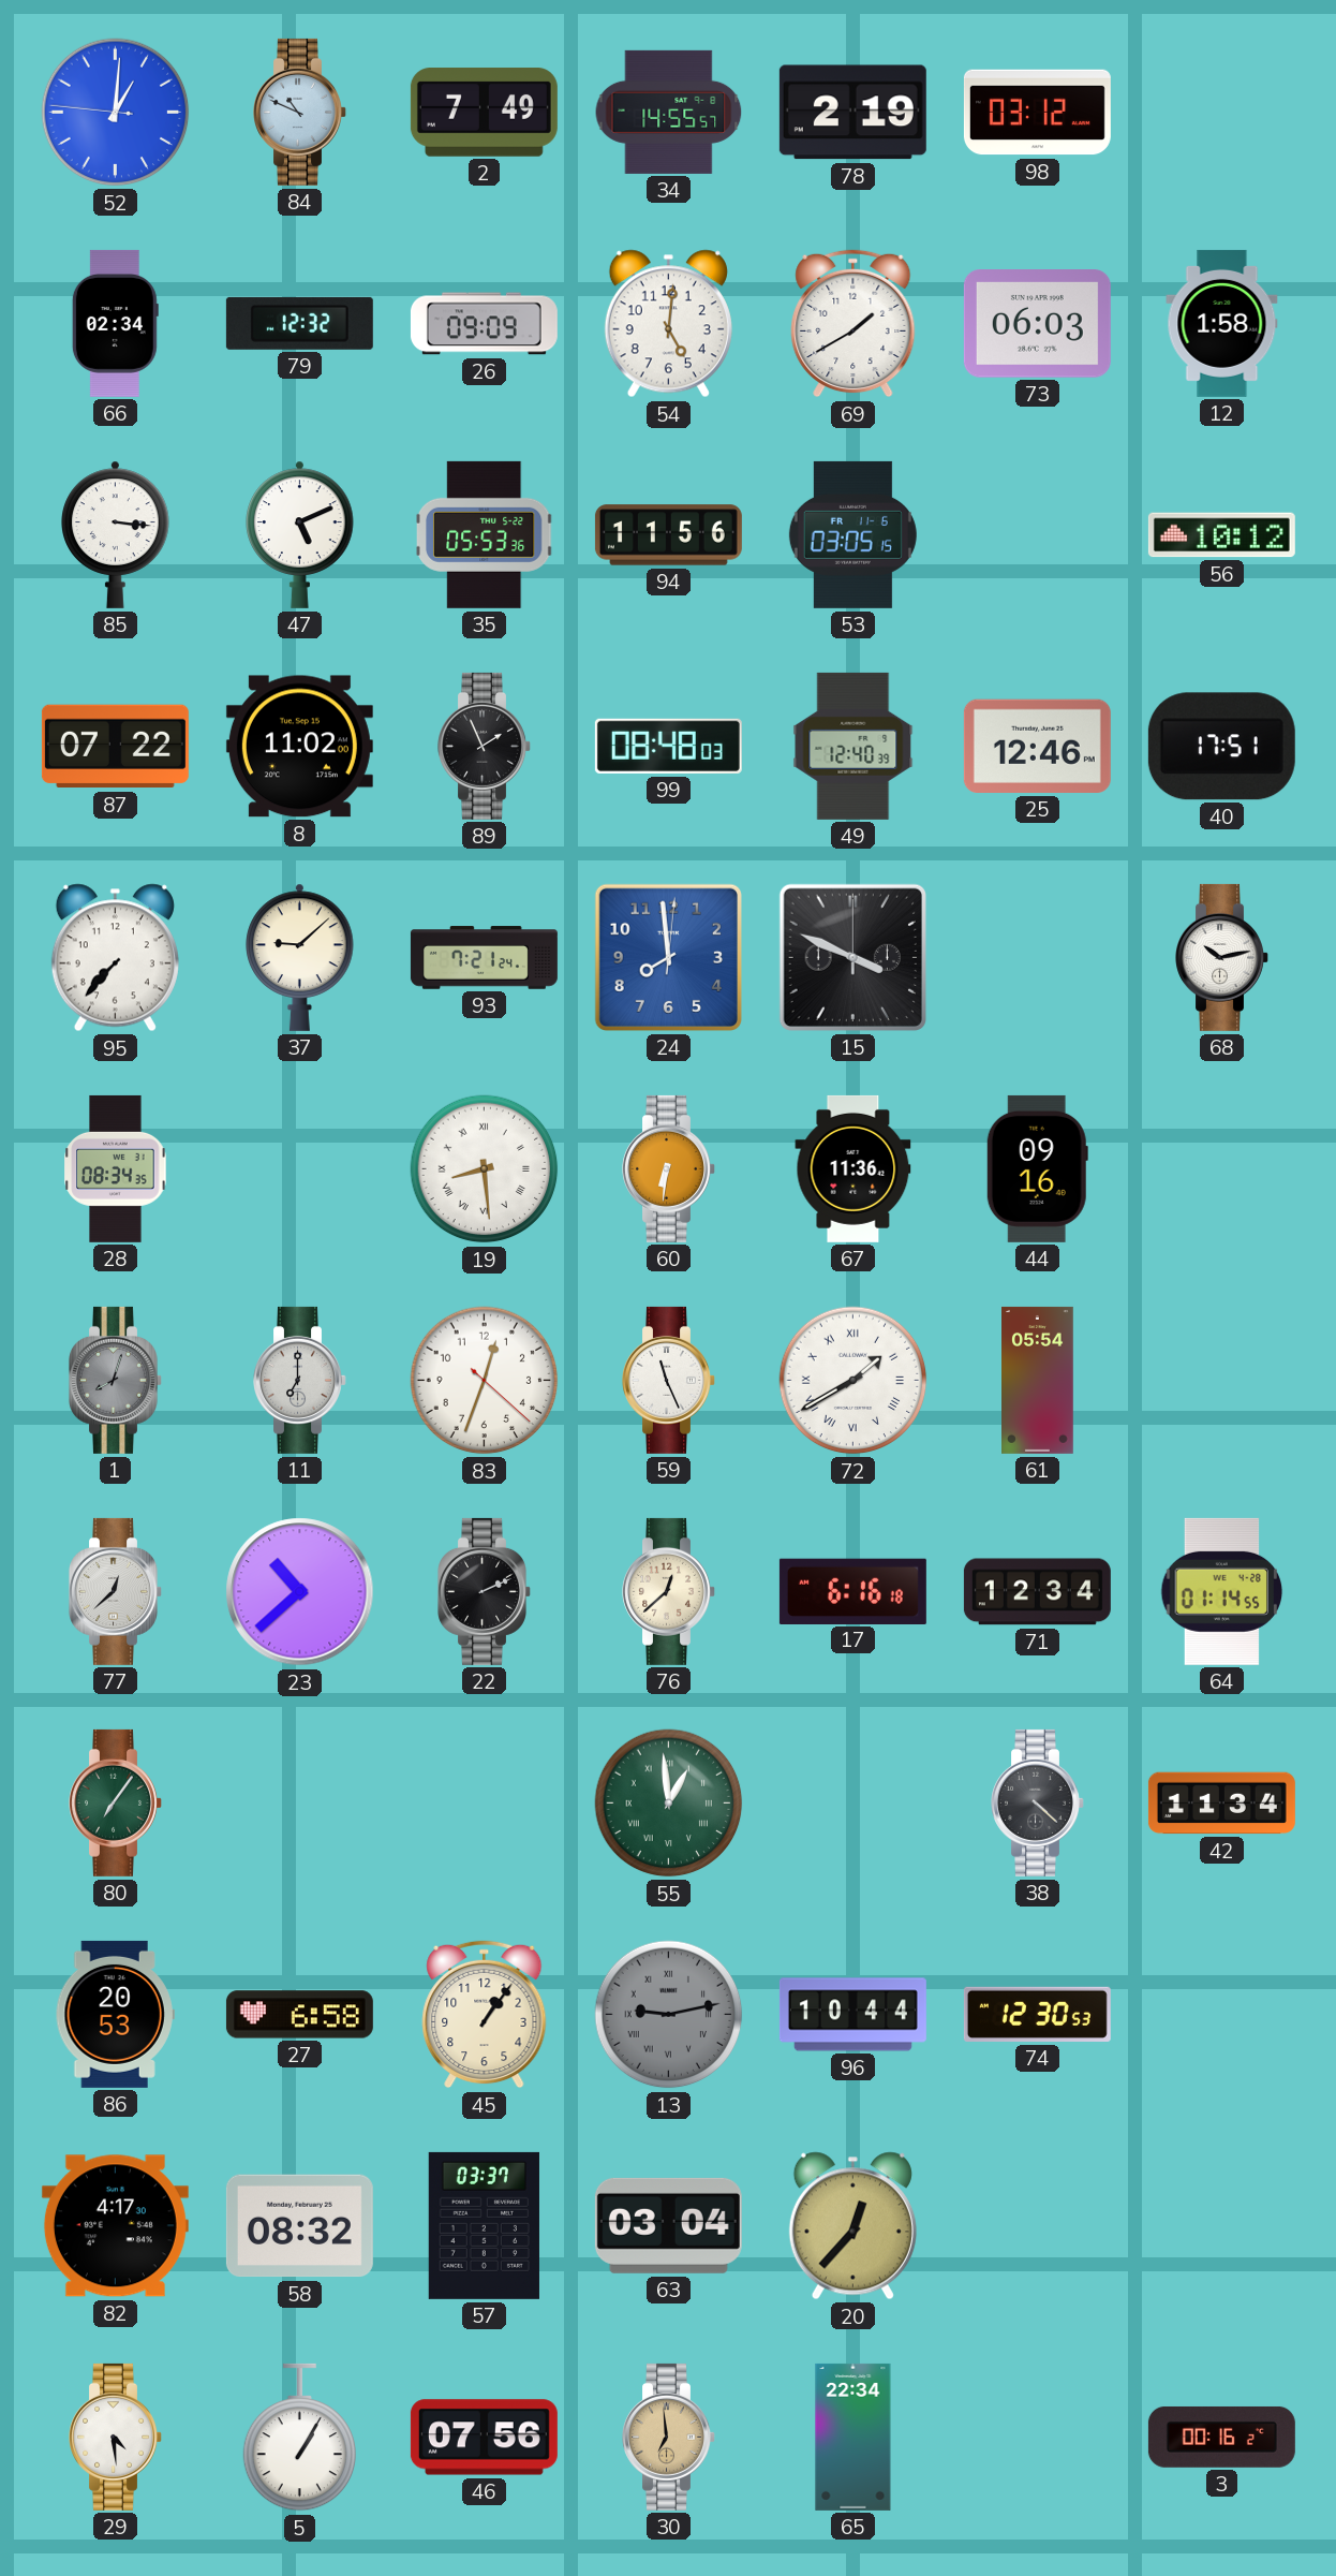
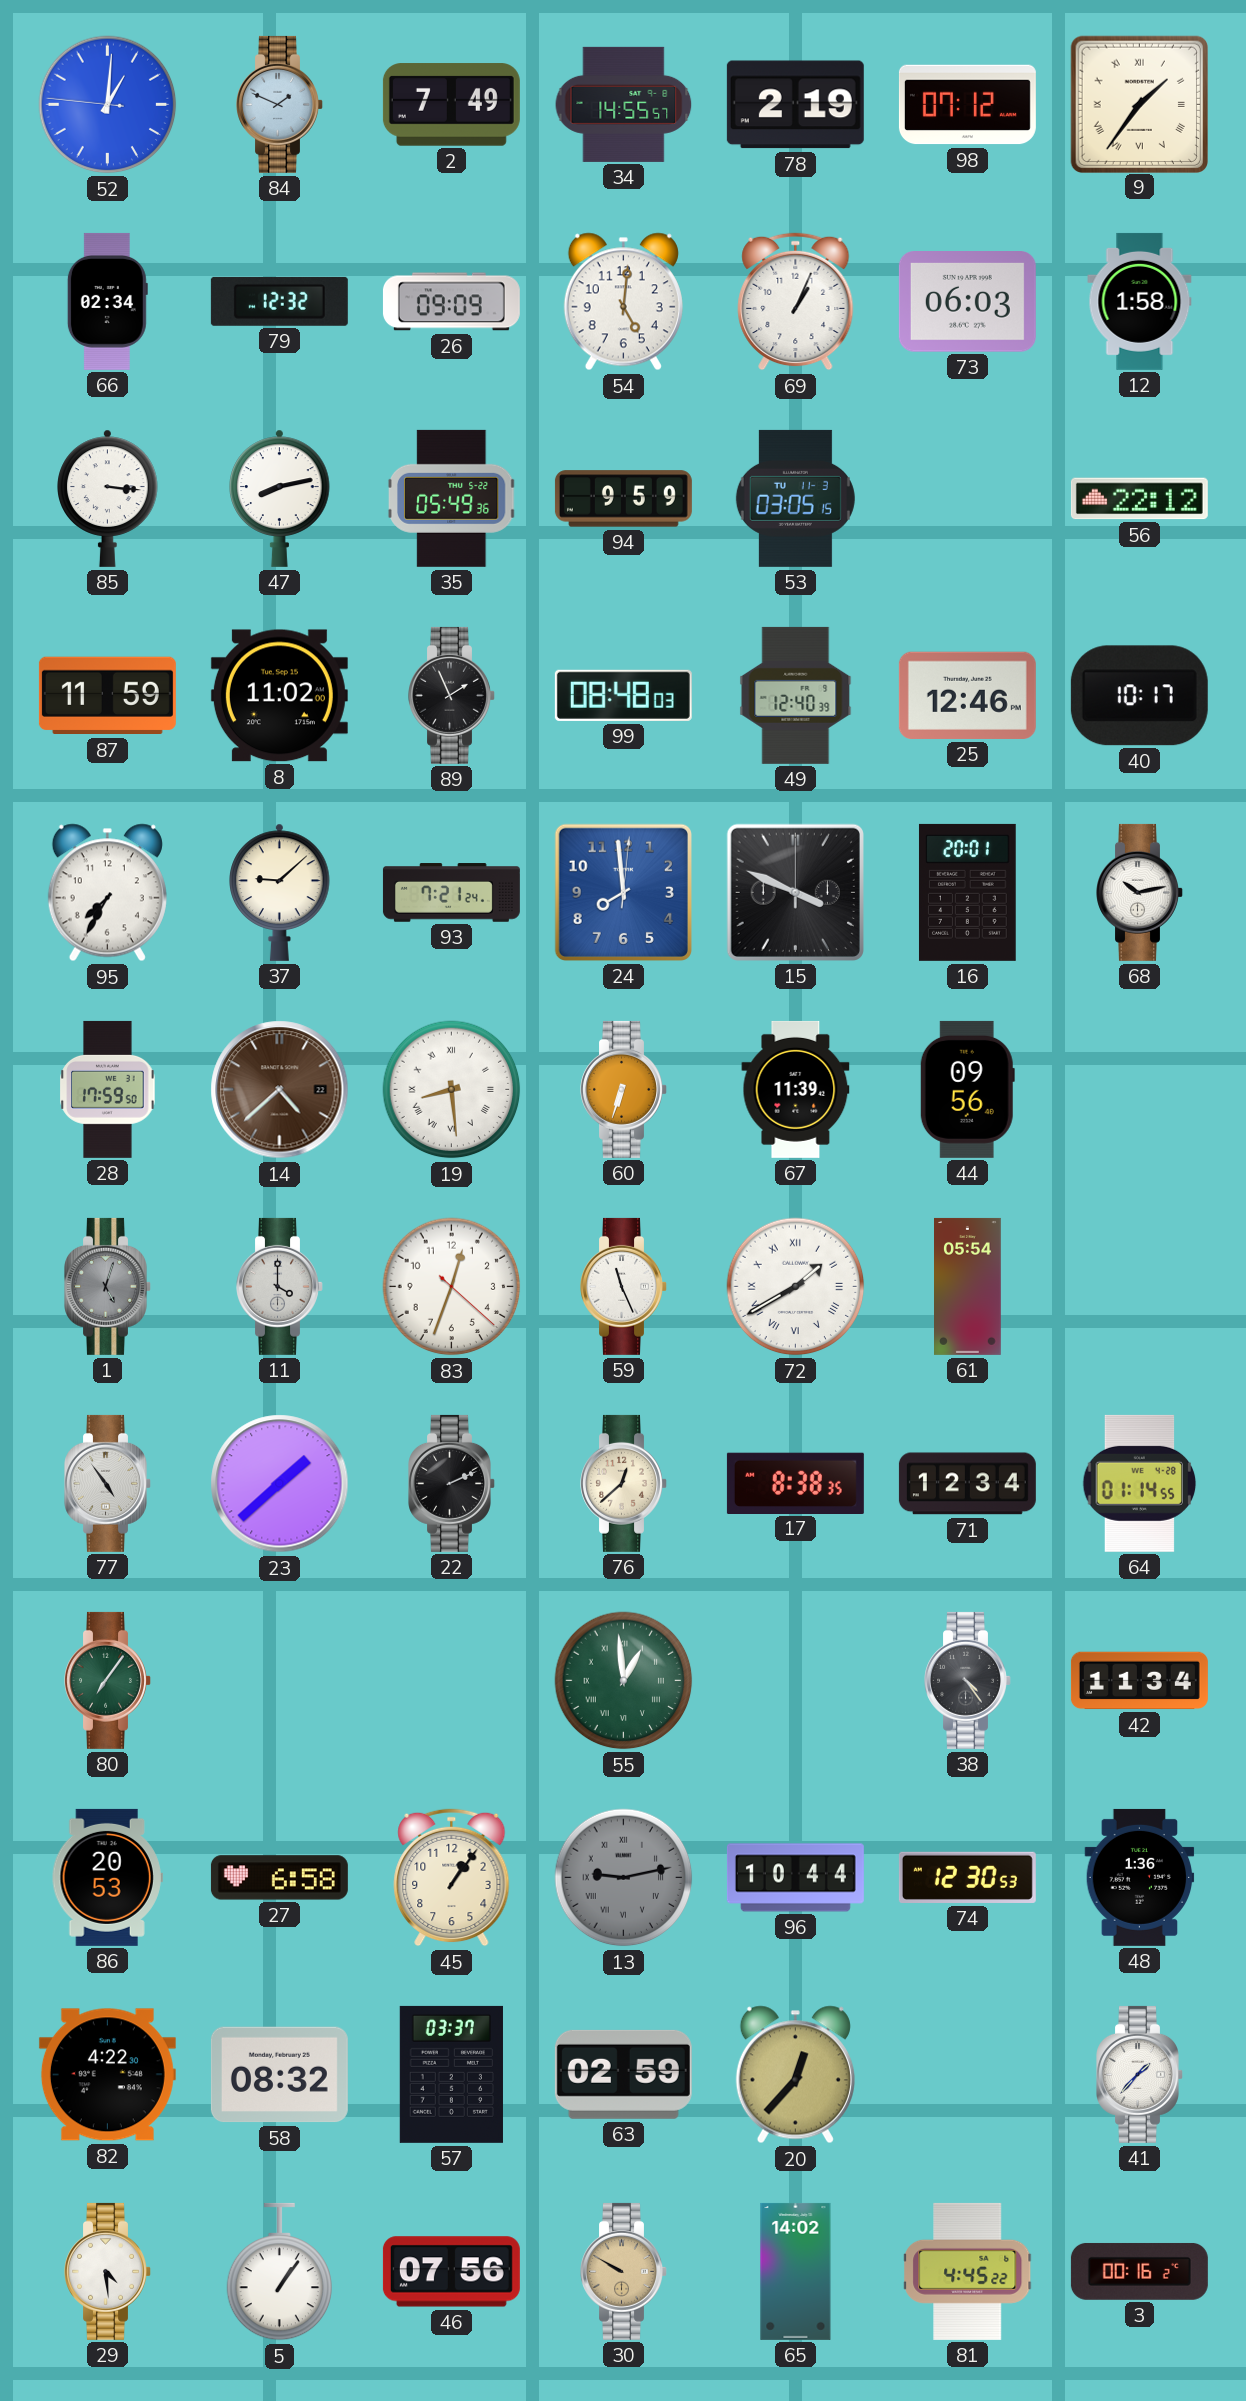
84: 10:49 -> 1:49 (280, 104)
98: 03:12 -> 07:12 (967, 105)
9: none -> 1:36 (1139, 104)
69: 1:40 -> 1:04 (796, 302)
47: 5:11 -> 8:13 (280, 498)
35: 05:53 -> 05:49 (451, 498)
94: 11:56 -> 9:59 (623, 499)
53 date: FR 11-6 -> TU 11-3 (795, 498)
56: 10:12 -> 22:12 (1139, 499)
87: 07:22 -> 11:59 (107, 696)
40: 17:51 -> 10:17 (1139, 696)
95: 7:37 -> 7:35 (107, 893)
16: none -> 20:01 (967, 892)
28: 08:34 -> 17:59 (108, 1089)
14: none -> 4:38 (280, 1090)
60: 6:31 -> 6:33 (624, 1089)
67: 11:36 -> 11:39 (796, 1089)
44: 09:16 -> 09:56 (967, 1089)
1: 8:03 -> 5:03 (108, 1286)
11: 7:00 -> 4:00 (280, 1286)
77: 12:38 -> 4:54 (108, 1483)
23: 10:38 -> 1:38 (280, 1484)
17: 6:16 -> 8:38 (795, 1483)
38: 4:22 -> 4:24 (968, 1680)
48: none -> 1:36 (1140, 1877)
82: 4:17 -> 4:22 (107, 2075)
63: 03:04 -> 02:59 (623, 2074)
41: none -> 1:37 (1140, 2074)
5: 1:05 -> 1:06 (279, 2272)
30: 6:59 -> 9:50 (624, 2271)
65: 22:34 -> 14:02 (796, 2271)
81: none -> 4:45 (968, 2271)
